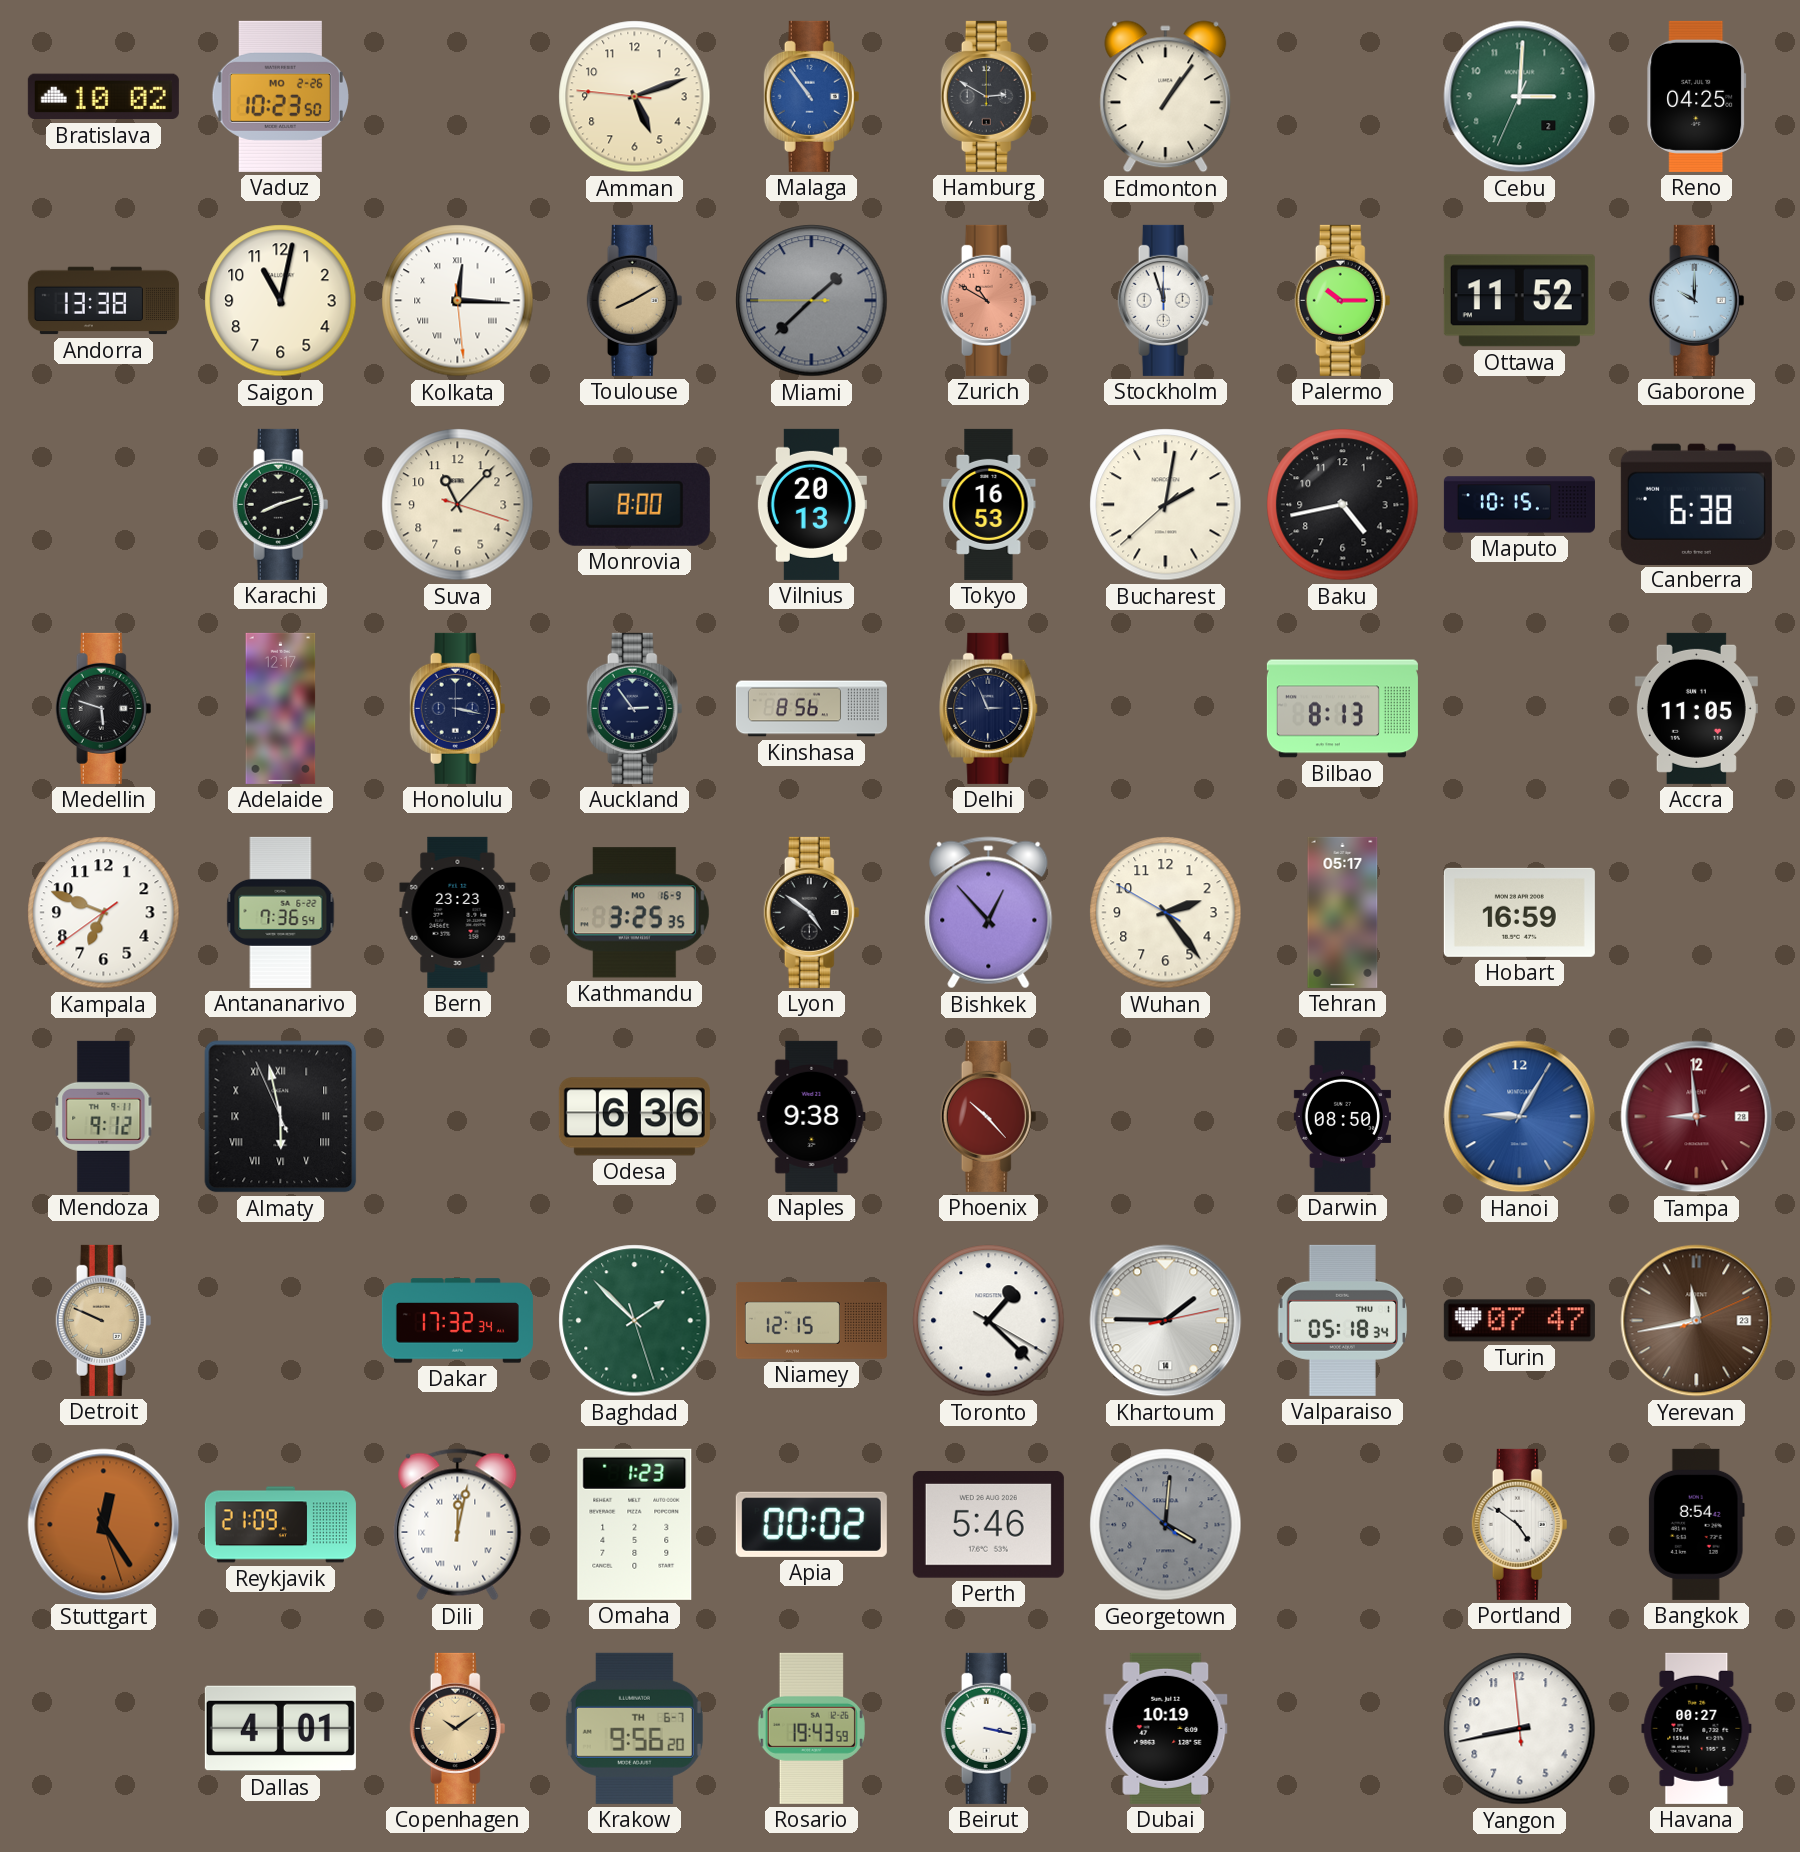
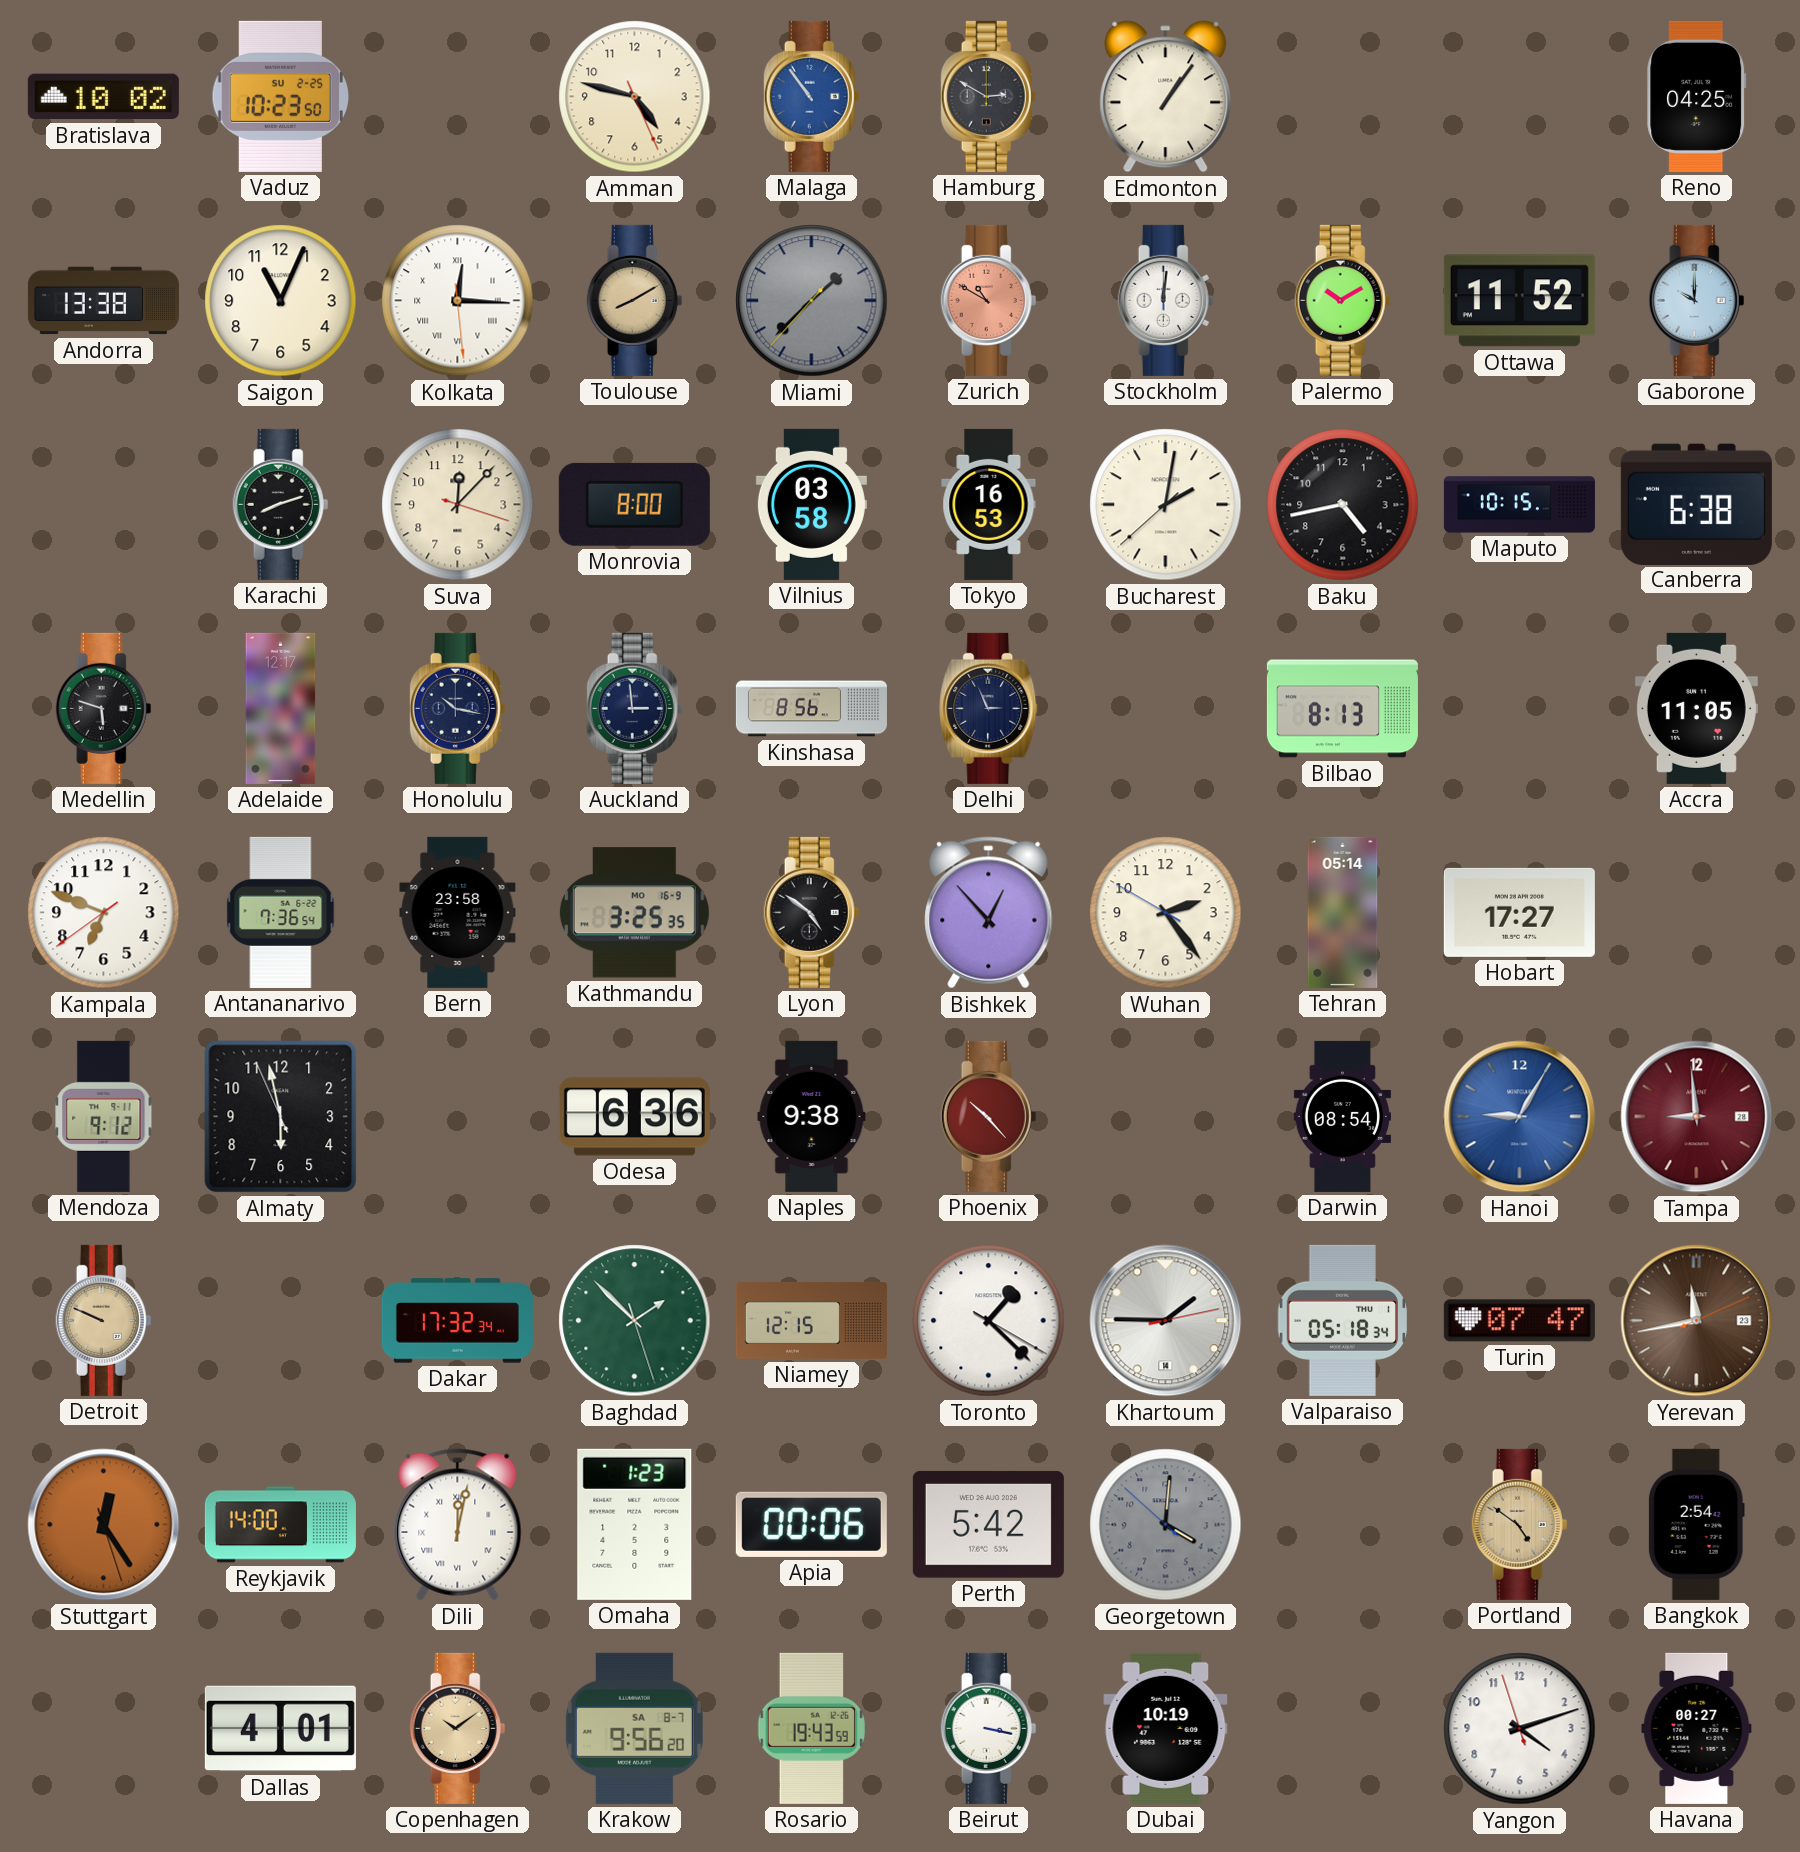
Vaduz date: MO 2-26 -> SU 2-25 (280, 96)
Amman: 5:11 -> 4:47 (635, 97)
Cebu: 3:00 -> none (1520, 97)
Saigon: 11:02 -> 11:04 (281, 301)
Miami: 1:37:45 -> 1:37:37 (812, 301)
Stockholm: 11:57 -> 12:01 (1166, 300)
Palermo: 10:15 -> 10:10 (1343, 300)
Suva: 11:07 -> 12:07 (458, 505)
Vilnius: 20:13 -> 03:58 (811, 504)
Honolulu: 3:17 -> 10:17 (458, 708)
Auckland: 2:54 -> 2:59 (635, 708)
Bern: 23:23 -> 23:58 (458, 912)
Tehran: 05:17 -> 05:14 (1343, 912)
Hobart: 16:59 -> 17:27 (1519, 912)
Almaty numerals: Roman -> Arabic (281, 1117)
Darwin: 08:50 -> 08:54 (1342, 1116)
Reykjavik: 21:09 -> 14:00 (280, 1525)
Apia: 00:02 -> 00:06 (811, 1524)
Perth: 5:46 -> 5:42 (988, 1524)
Portland dial: white -> champagne (1520, 1524)
Bangkok: 8:54 -> 2:54 (1696, 1524)
Krakow date: TH 6-7 -> SA 8-7 (634, 1728)
Yangon: 8:42 -> 4:11 (1520, 1729)
